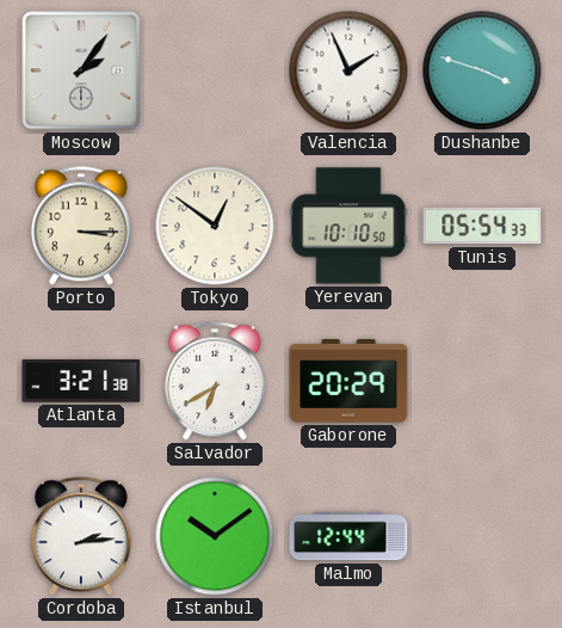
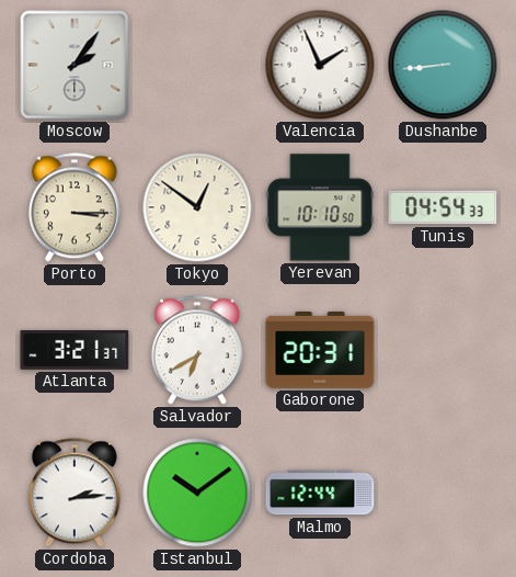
Dushanbe: 3:48 -> 8:44 (443, 65)
Tunis: 05:54 -> 04:54 (443, 207)
Atlanta: 3:21:38 -> 3:21:37 (74, 351)
Gaborone: 20:29 -> 20:31 (320, 350)
